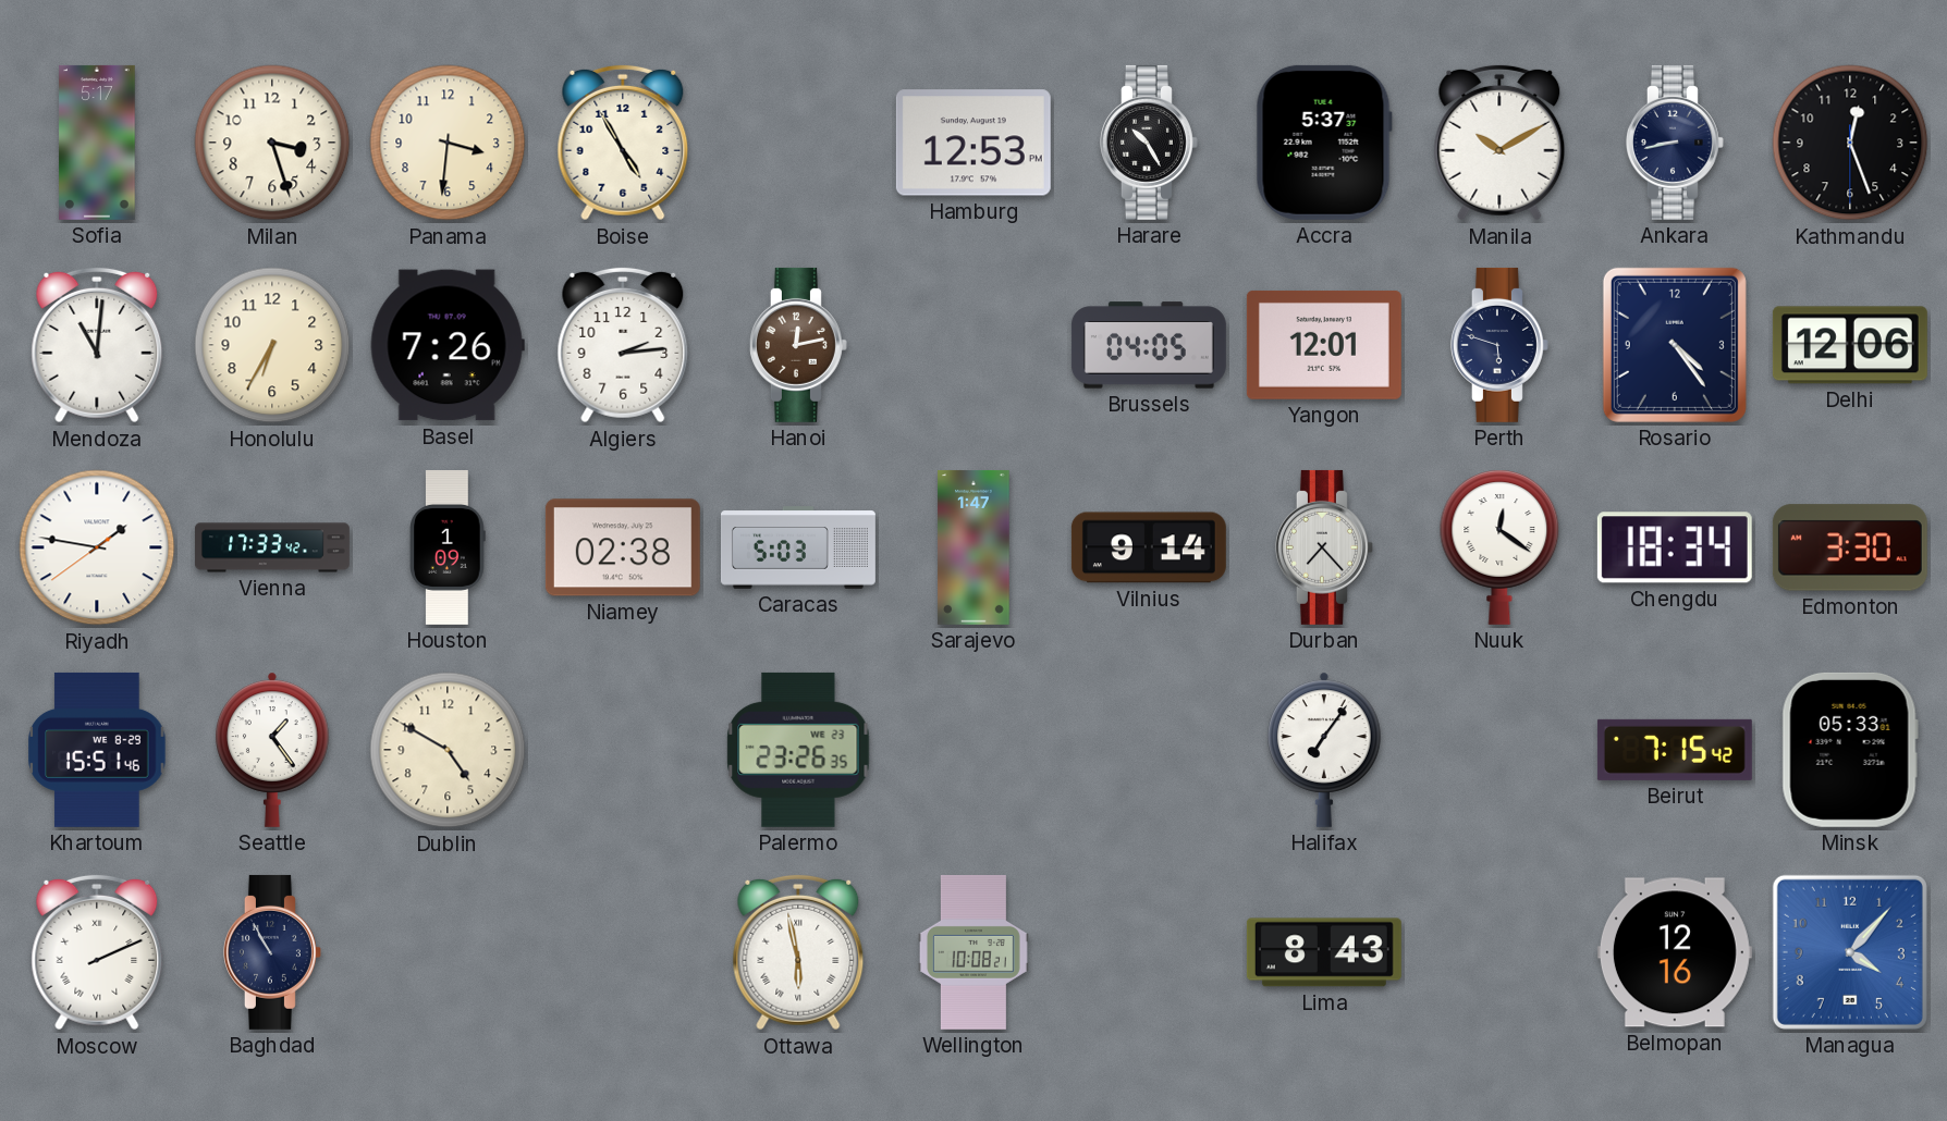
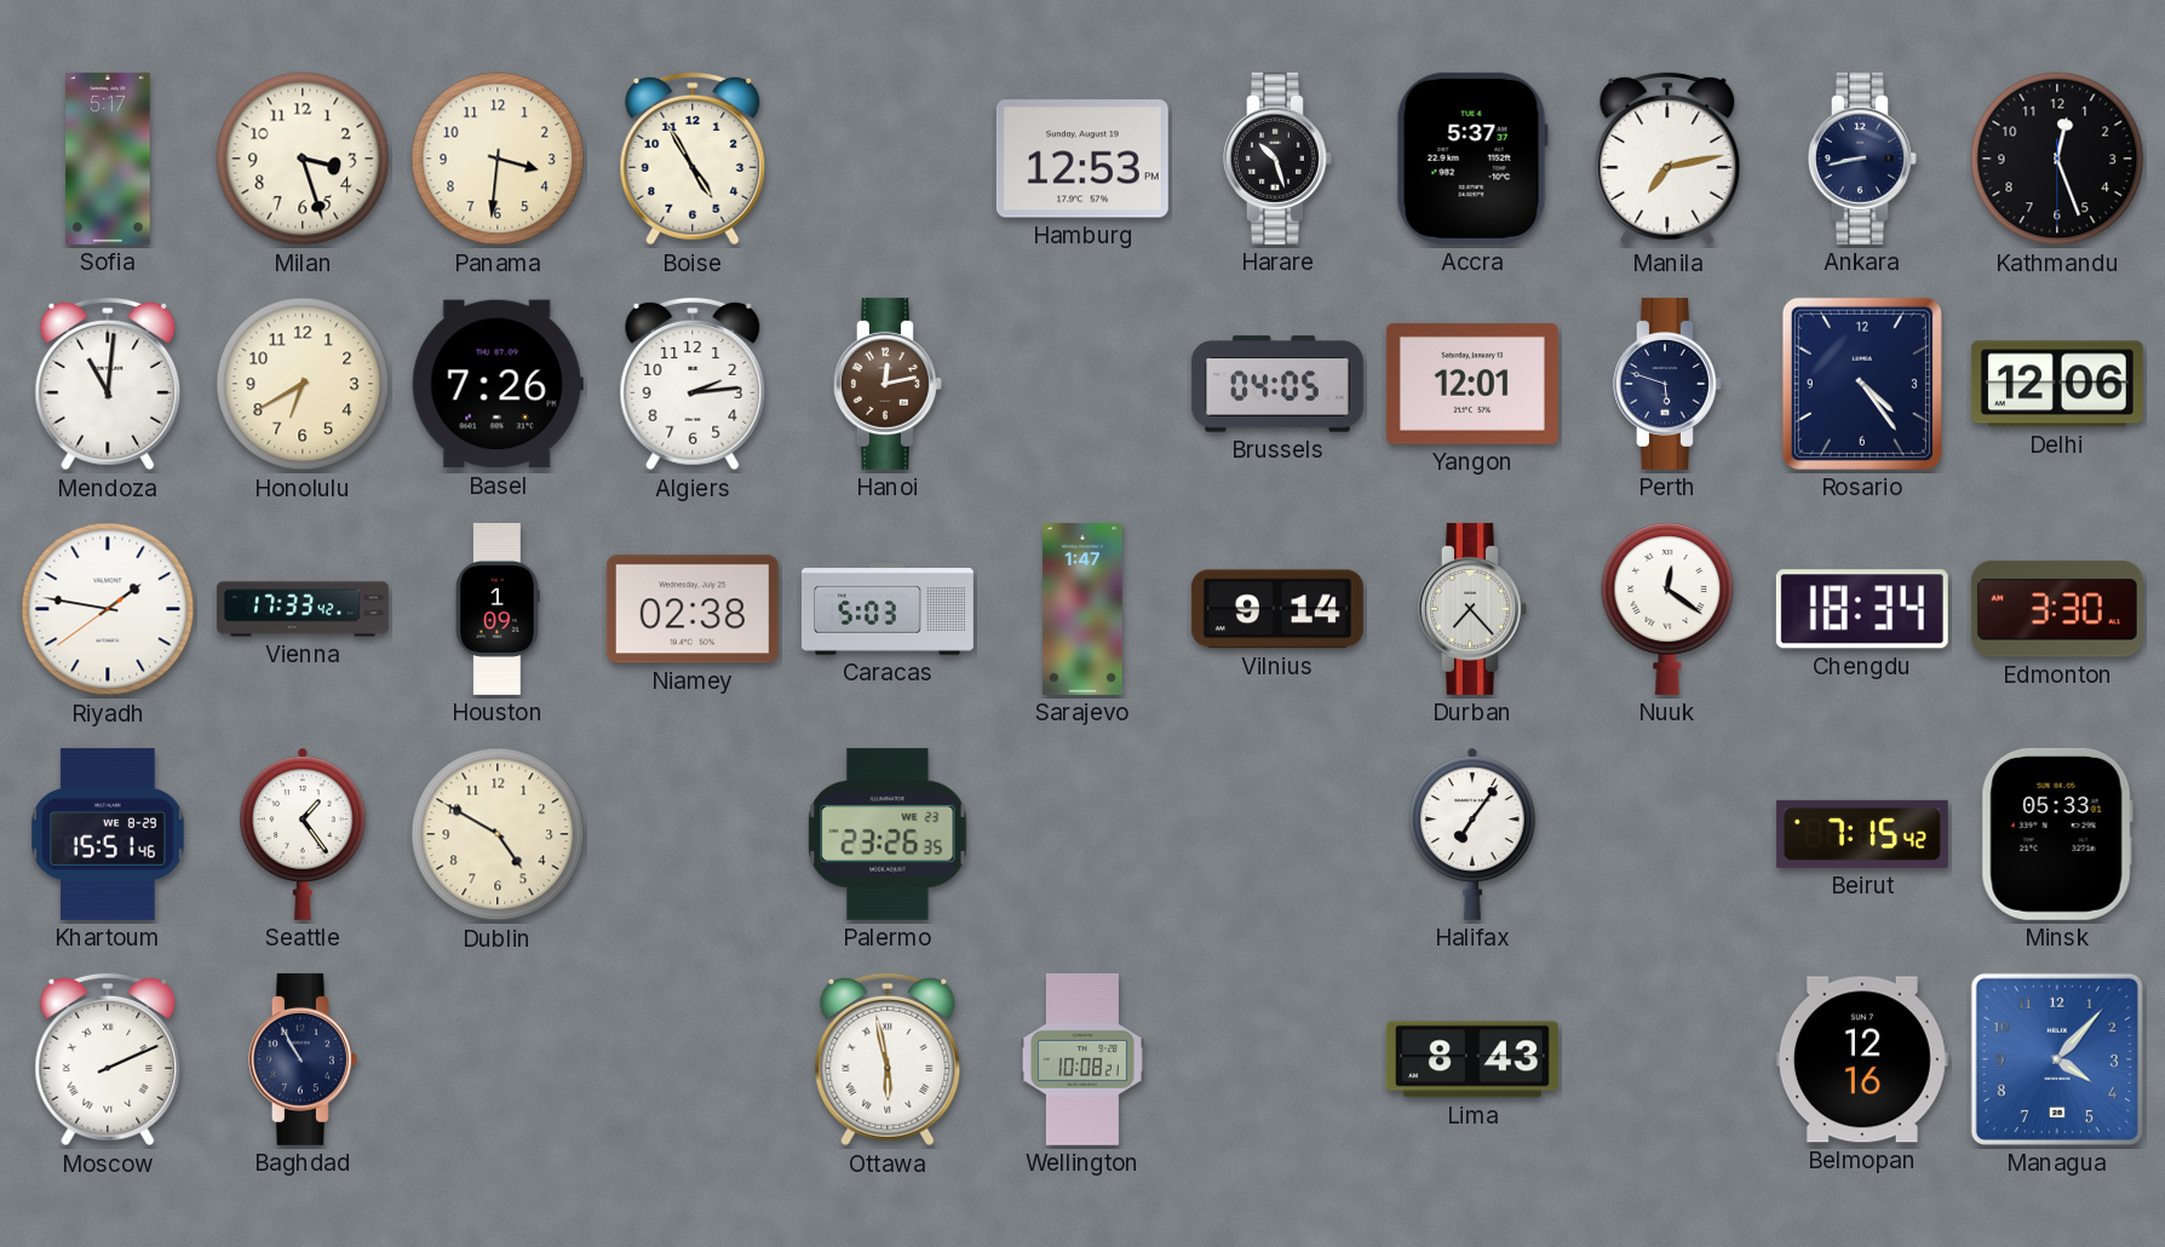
Harare: 10:25 -> 10:27 (1277, 159)
Manila: 10:10 -> 7:13 (1667, 159)
Honolulu: 6:35 -> 6:40 (303, 384)
